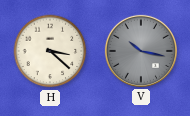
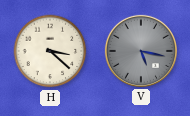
V: 10:17 -> 5:17 (141, 51)
